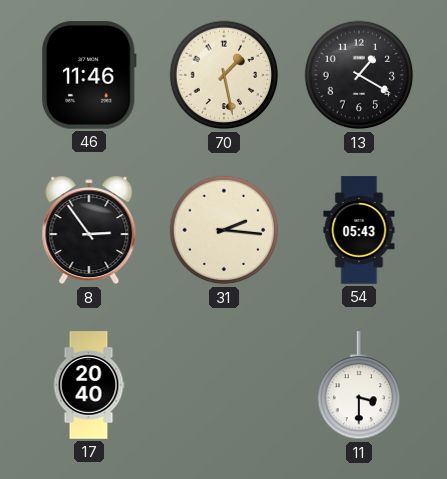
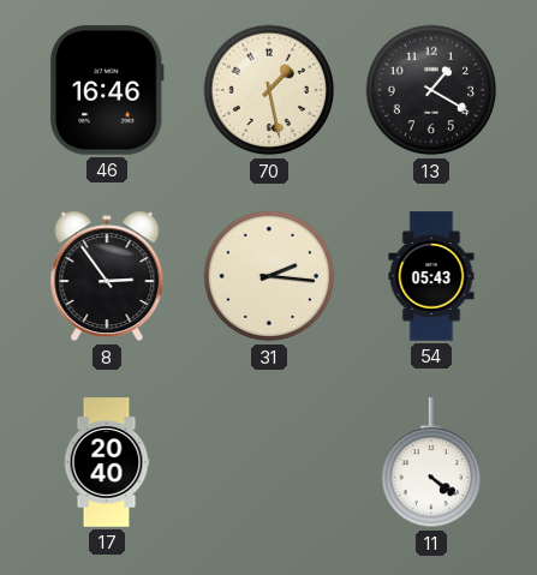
46: 11:46 -> 16:46 (107, 90)
11: 3:30 -> 4:21 (431, 463)
